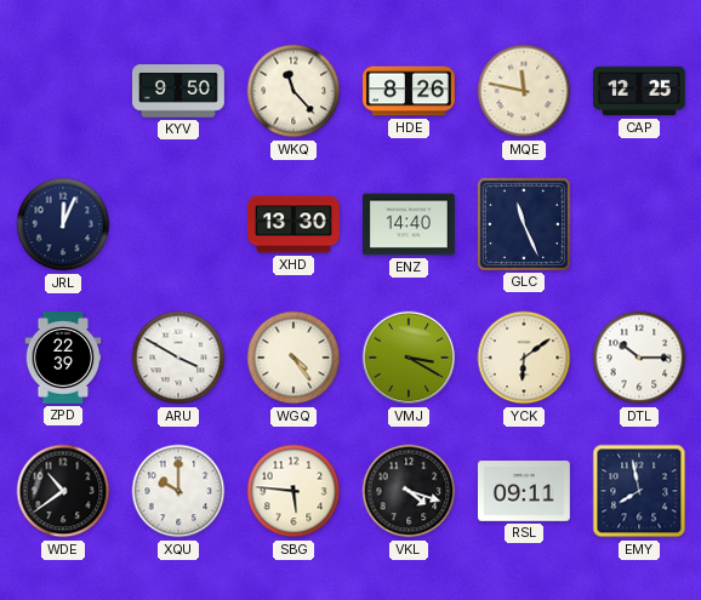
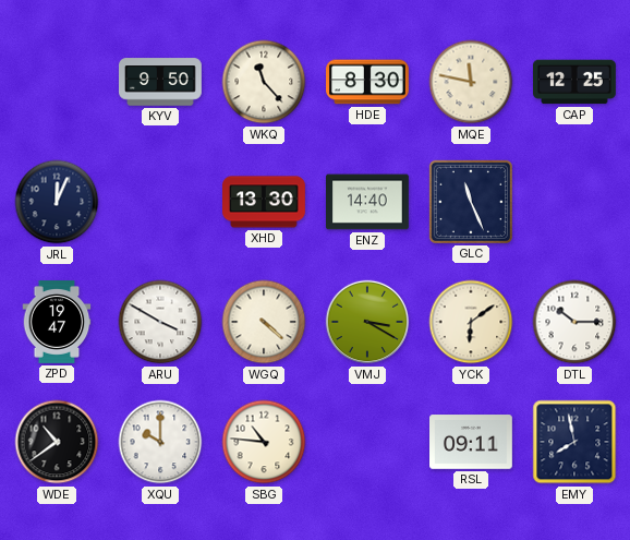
HDE: 8:26 -> 8:30 (368, 82)
ZPD: 22:39 -> 19:47 (57, 322)
WGQ: 4:24 -> 4:22 (264, 322)
SBG: 5:46 -> 10:46 (264, 442)
VKL: 4:18 -> none (409, 491)
